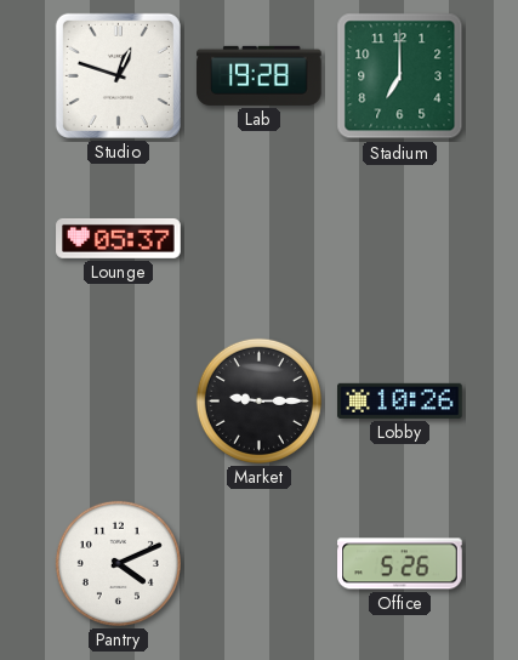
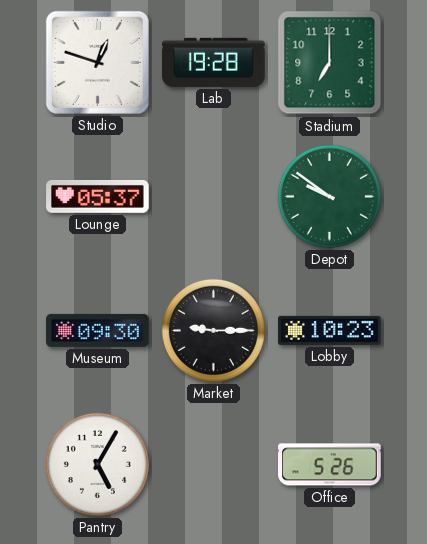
Depot: none -> 9:51 (329, 196)
Museum: none -> 09:30 (98, 330)
Lobby: 10:26 -> 10:23 (330, 330)
Pantry: 4:11 -> 5:05 (97, 464)
